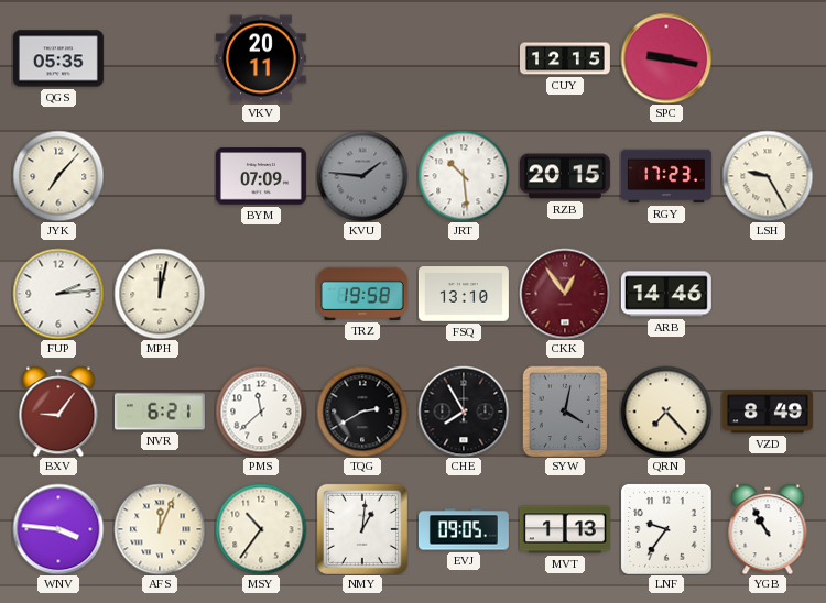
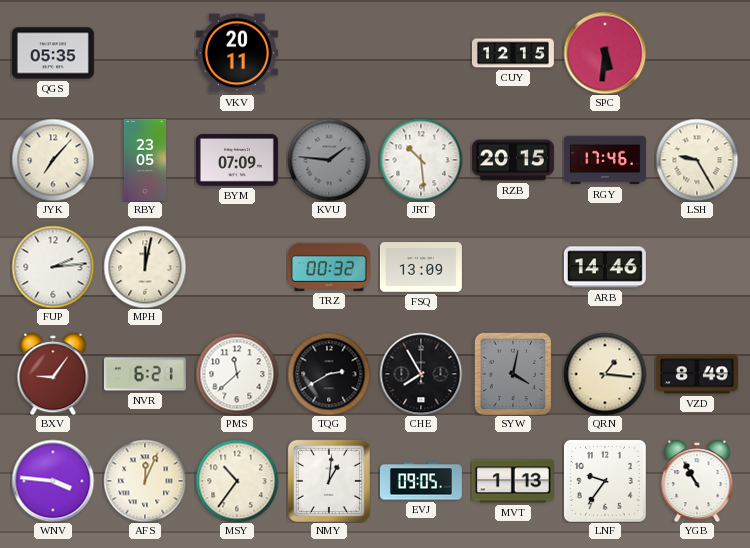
SPC: 9:17 -> 5:31 (605, 53)
RBY: none -> 23:05 (145, 160)
RGY: 17:23 -> 17:46 (605, 160)
TRZ: 19:58 -> 00:32 (329, 267)
FSQ: 13:10 -> 13:09 (421, 267)
CKK: 12:54 -> none (565, 294)
QRN: 7:23 -> 1:16 (605, 374)
